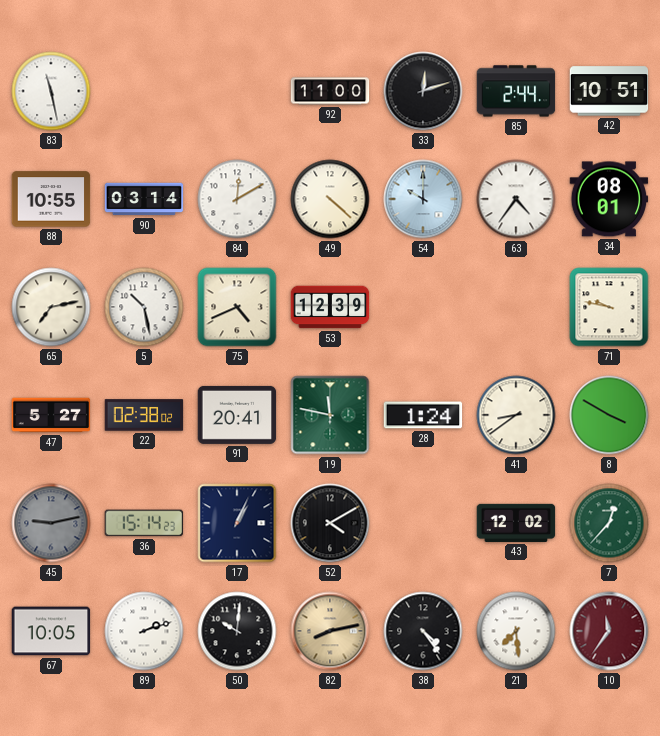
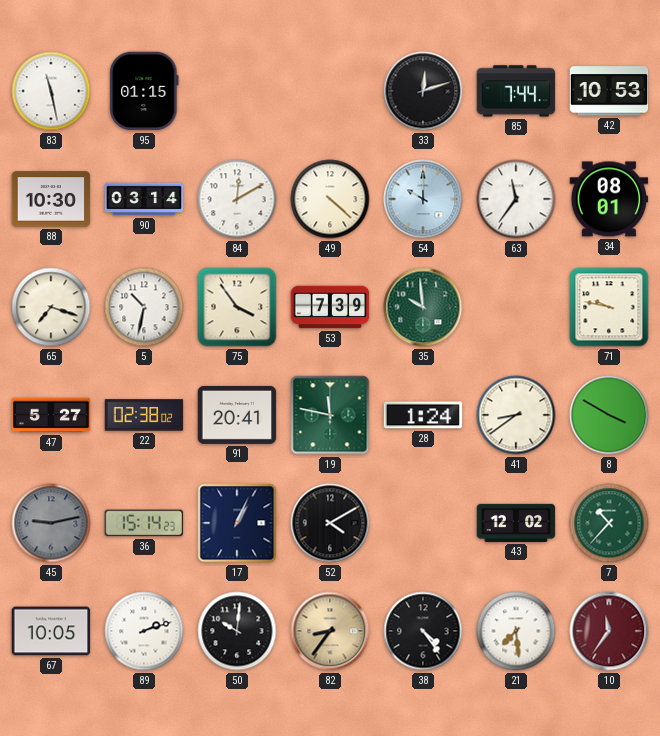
95: none -> 01:15 (144, 91)
92: 11:00 -> none (330, 91)
85: 2:44 -> 7:44 (516, 91)
42: 10:51 -> 10:53 (609, 91)
88: 10:55 -> 10:30 (51, 199)
63: 4:36 -> 11:36 (516, 199)
65: 7:13 -> 7:18 (51, 307)
5: 10:28 -> 10:32 (144, 307)
75: 4:41 -> 3:54 (237, 307)
53: 12:39 -> 7:39 (330, 307)
35: none -> 9:59 (423, 307)
7: 12:37 -> 10:37 (609, 523)
82: 8:13 -> 8:36 (330, 631)
